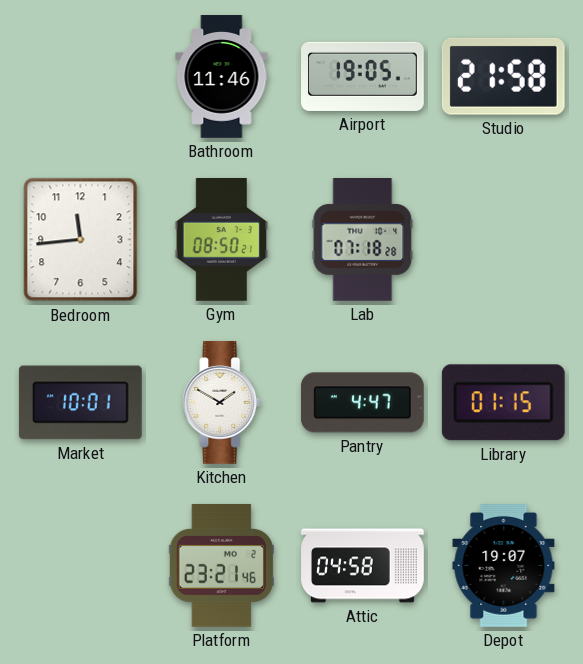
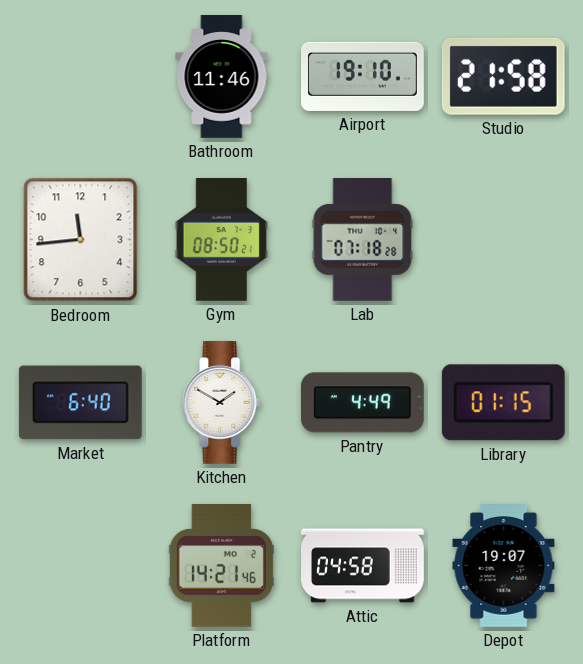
Airport: 19:05 -> 19:10 (363, 76)
Market: 10:01 -> 6:40 (80, 403)
Pantry: 4:47 -> 4:49 (362, 403)
Platform: 23:21 -> 14:21 (221, 566)
